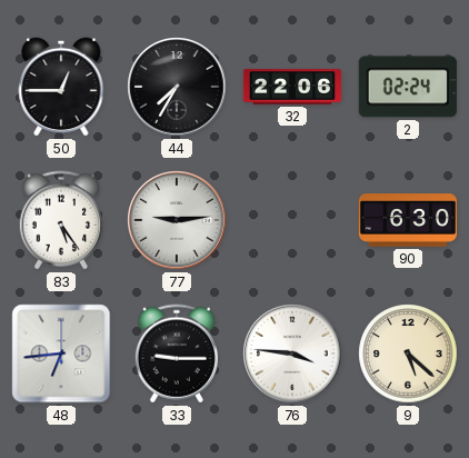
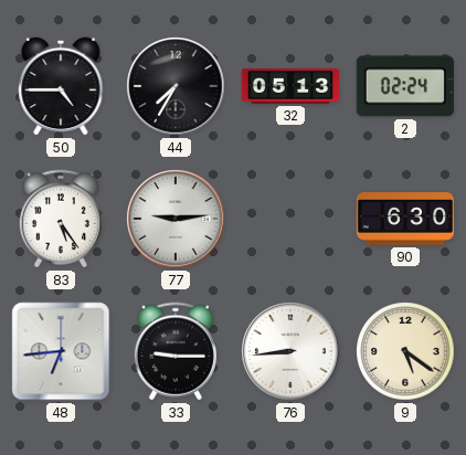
50: 12:45 -> 4:45 (61, 86)
32: 22:06 -> 05:13 (289, 86)
76: 3:46 -> 8:44 (290, 351)
9: 5:22 -> 5:21 (405, 351)
